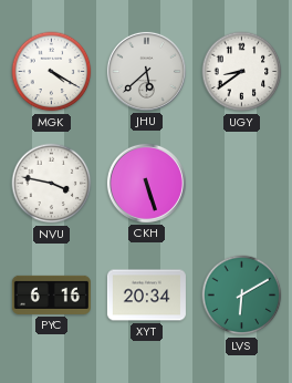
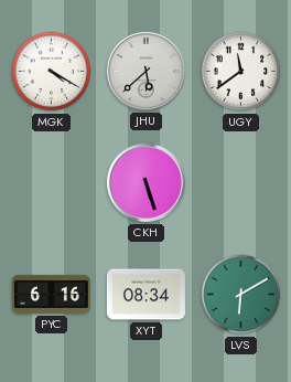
UGY: 8:39 -> 11:39 (241, 72)
NVU: 3:47 -> none (52, 184)
XYT: 20:34 -> 08:34 (145, 295)
